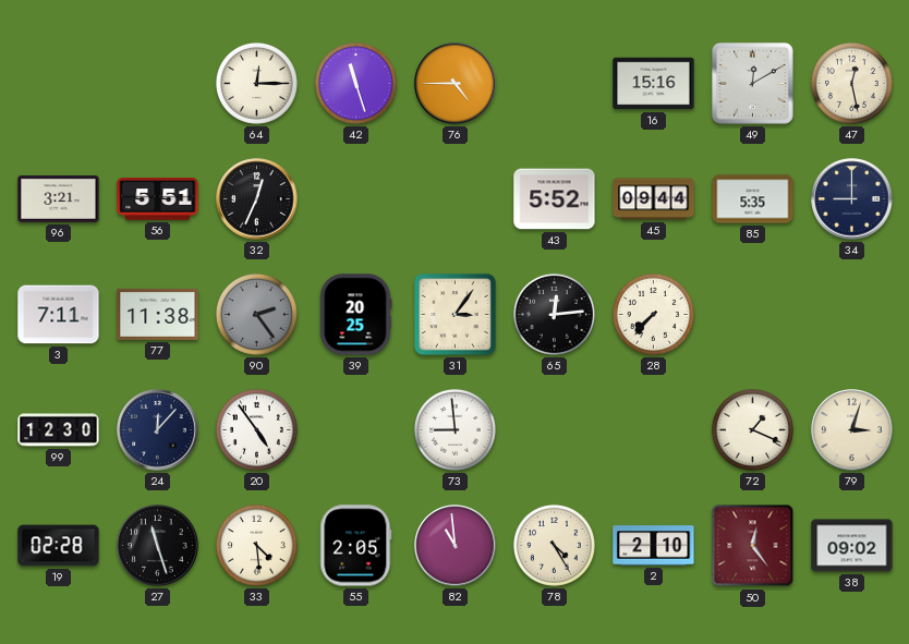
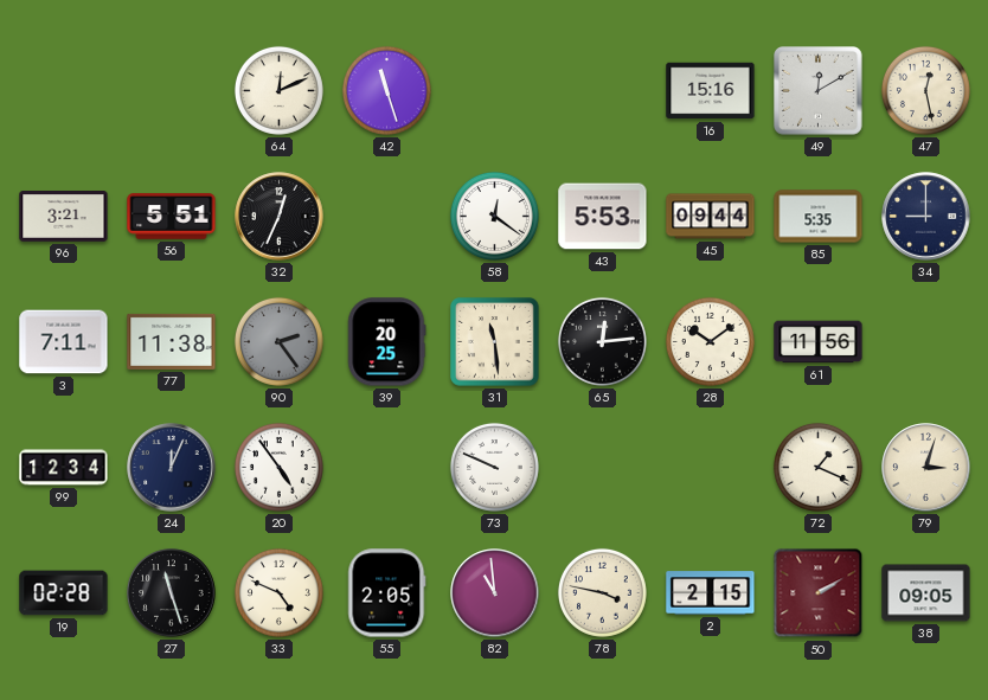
64: 12:15 -> 12:11 (278, 90)
76: 4:45 -> none (456, 84)
58: none -> 12:21 (494, 216)
43: 5:52 -> 5:53 (603, 217)
31: 3:06 -> 11:29 (495, 342)
28: 7:37 -> 10:09 (710, 341)
61: none -> 11:56 (819, 342)
99: 12:30 -> 12:34 (64, 468)
24: 12:07 -> 12:04 (172, 468)
73: 8:59 -> 9:49 (494, 467)
33: 4:29 -> 4:49 (278, 592)
78: 4:25 -> 3:47 (602, 592)
2: 2:10 -> 2:15 (711, 593)
50: 12:24 -> 2:10 (819, 593)
38: 09:02 -> 09:05 (926, 593)
